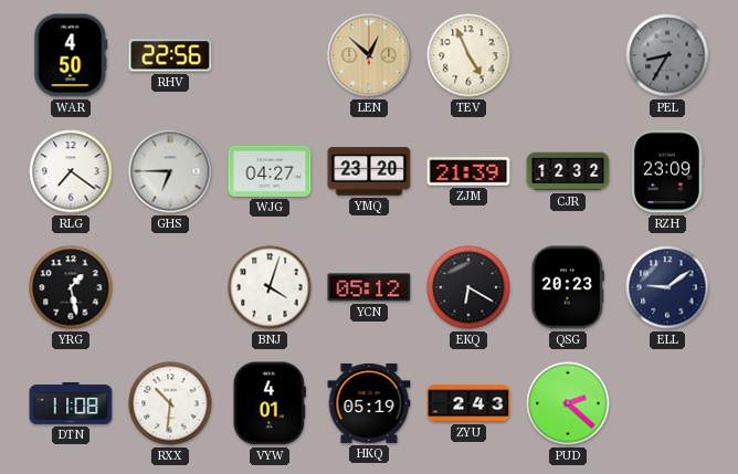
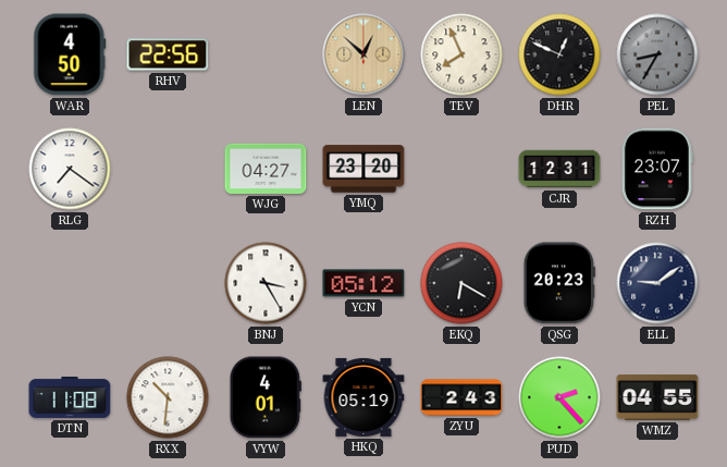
TEV: 4:56 -> 7:56 (461, 54)
DHR: none -> 12:49 (559, 54)
GHS: 6:45 -> none (170, 171)
ZJM: 21:39 -> none (468, 171)
CJR: 12:32 -> 12:31 (559, 169)
RZH: 23:09 -> 23:07 (657, 169)
YRG: 1:28 -> none (71, 287)
BNJ: 4:03 -> 3:25 (266, 283)
PUD: 2:22 -> 2:23 (559, 397)
WMZ: none -> 04:55 (657, 397)
